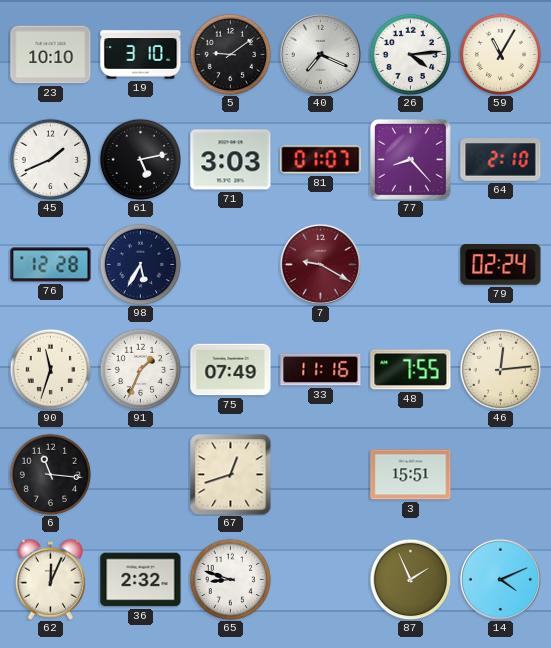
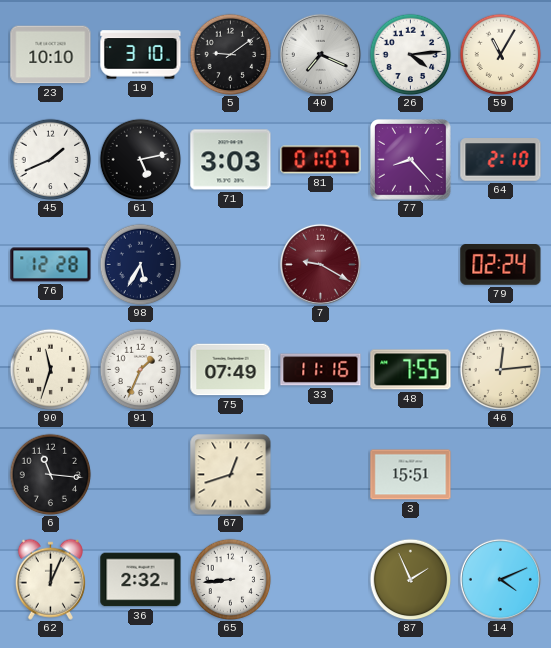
65: 8:48 -> 8:44 (230, 579)
